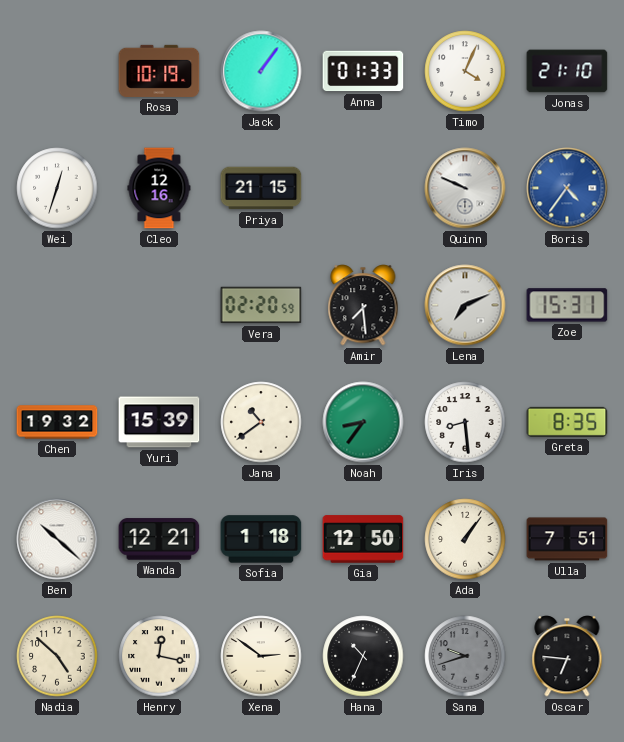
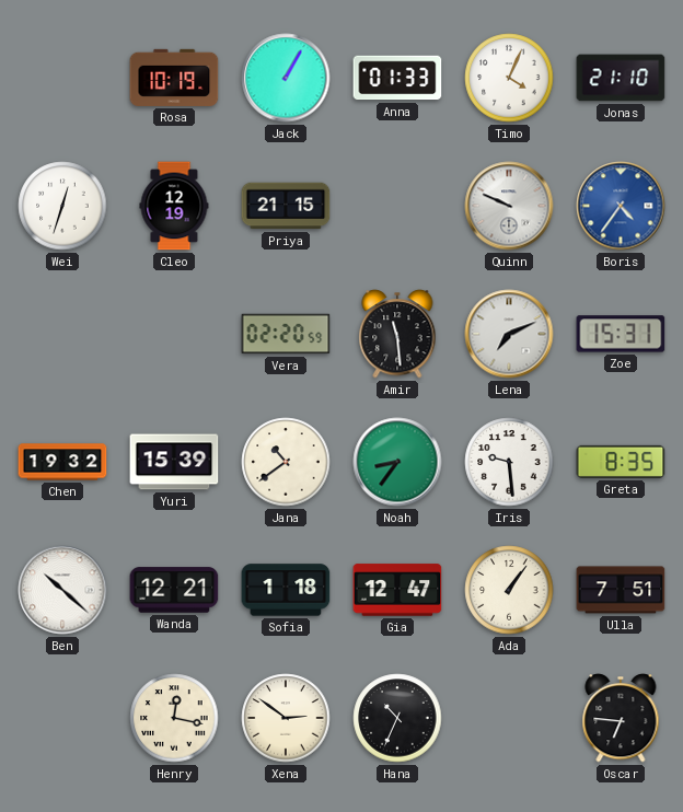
Jack: 1:06 -> 1:05 (286, 78)
Cleo: 12:16 -> 12:19 (174, 206)
Amir: 7:29 -> 11:29 (397, 334)
Iris: 8:29 -> 9:29 (509, 462)
Gia: 12:50 -> 12:47 (397, 590)
Nadia: 4:52 -> none (57, 656)
Sana: 9:42 -> none (465, 656)
